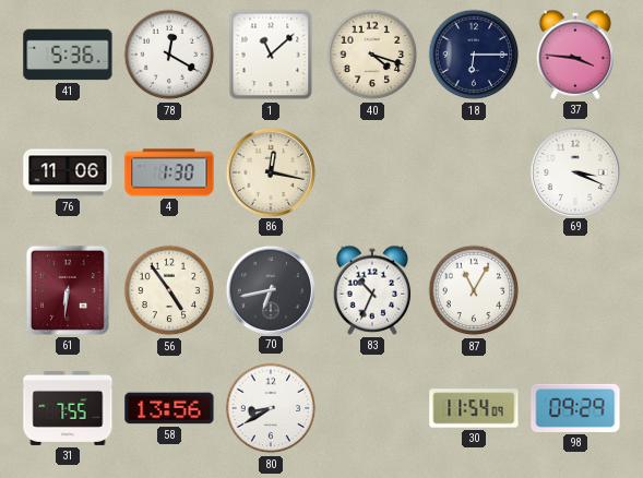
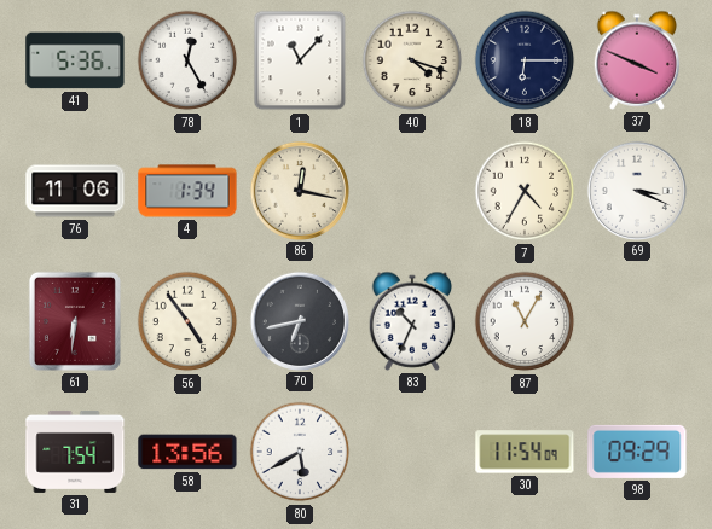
78: 12:20 -> 12:25 (187, 60)
1: 11:08 -> 11:07 (300, 60)
37: 3:46 -> 3:49 (637, 60)
4: 1:30 -> 1:34 (187, 191)
7: none -> 4:35 (525, 191)
31: 7:55 -> 7:54 (75, 452)
80: 8:40 -> 5:40 (300, 452)
